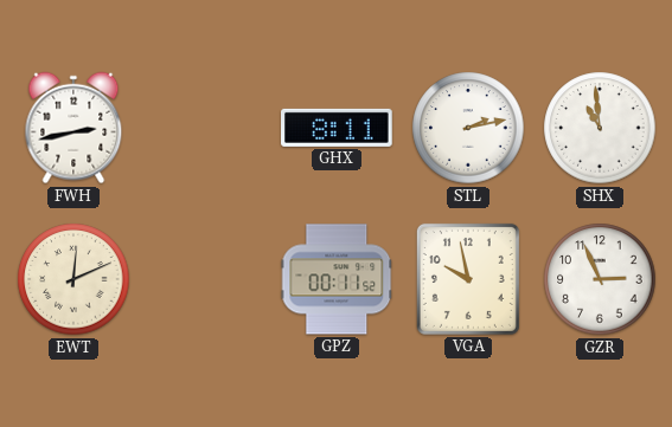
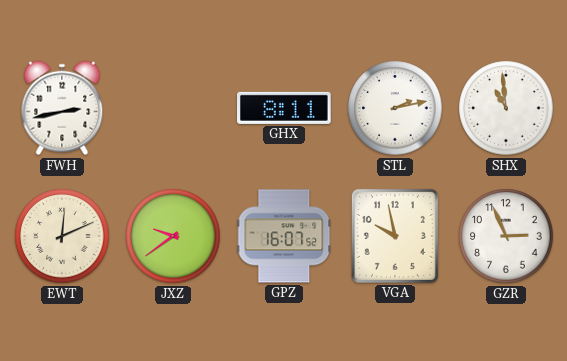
JXZ: none -> 9:39 (173, 236)
GPZ: 00:11 -> 16:07 (284, 236)
